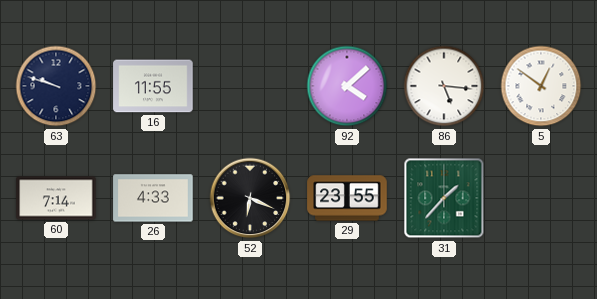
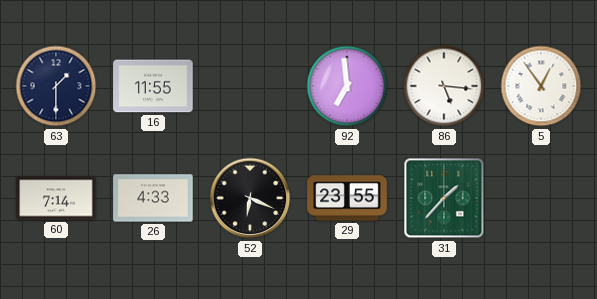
63: 9:48 -> 1:30 (56, 86)
92: 4:08 -> 6:59 (347, 86)
5: 12:51 -> 12:54 (541, 86)
